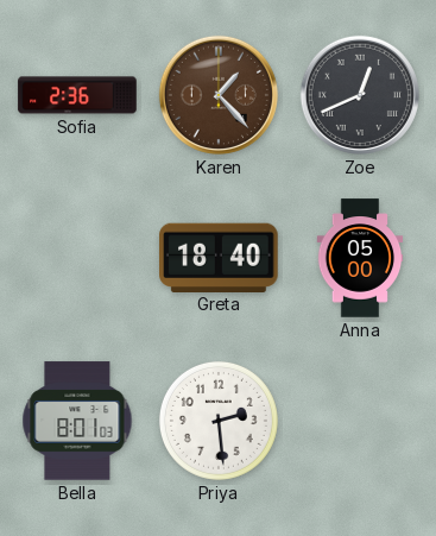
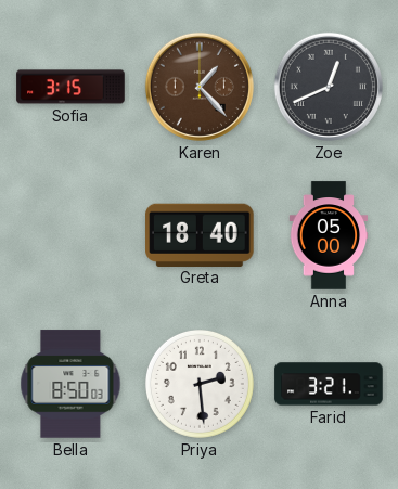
Sofia: 2:36 -> 3:15 (70, 87)
Bella: 8:01 -> 8:50 (70, 384)
Farid: none -> 3:21 (329, 384)
